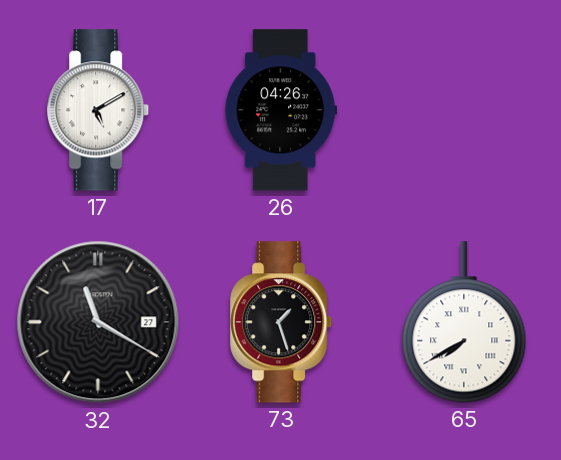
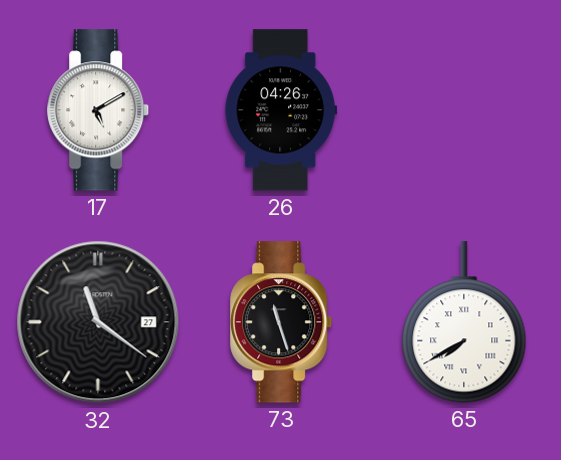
32: 11:20 -> 11:21 (98, 322)
73: 1:27 -> 11:27 (282, 322)
